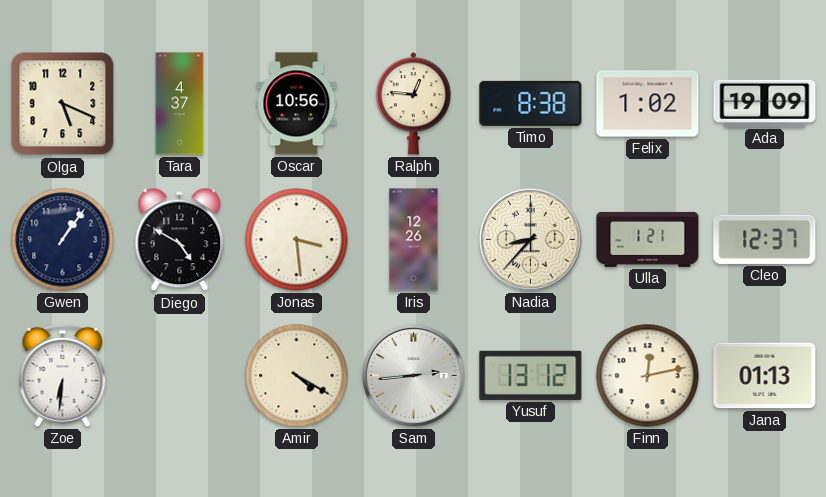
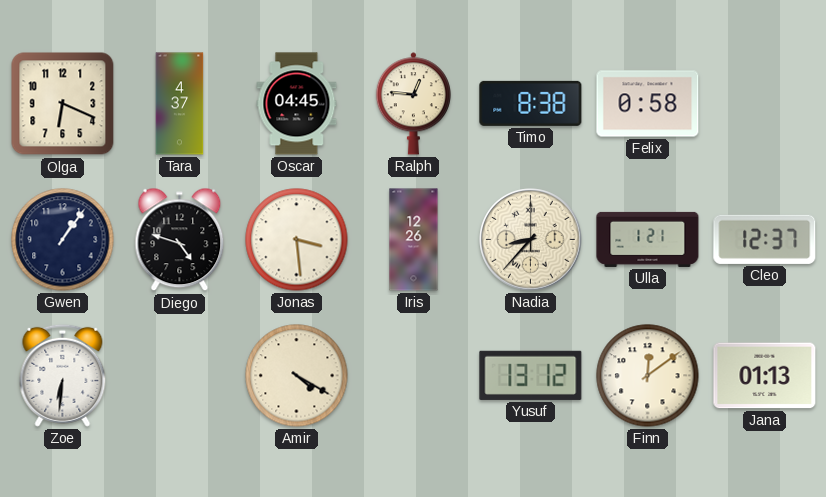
Olga: 5:19 -> 6:19 (63, 104)
Oscar: 10:56 -> 04:45 (297, 104)
Felix: 1:02 -> 0:58 (648, 104)
Ada: 19:09 -> none (765, 103)
Diego: 4:50 -> 4:48 (180, 240)
Sam: 2:44 -> none (414, 376)
Finn: 12:13 -> 12:09 (648, 376)
